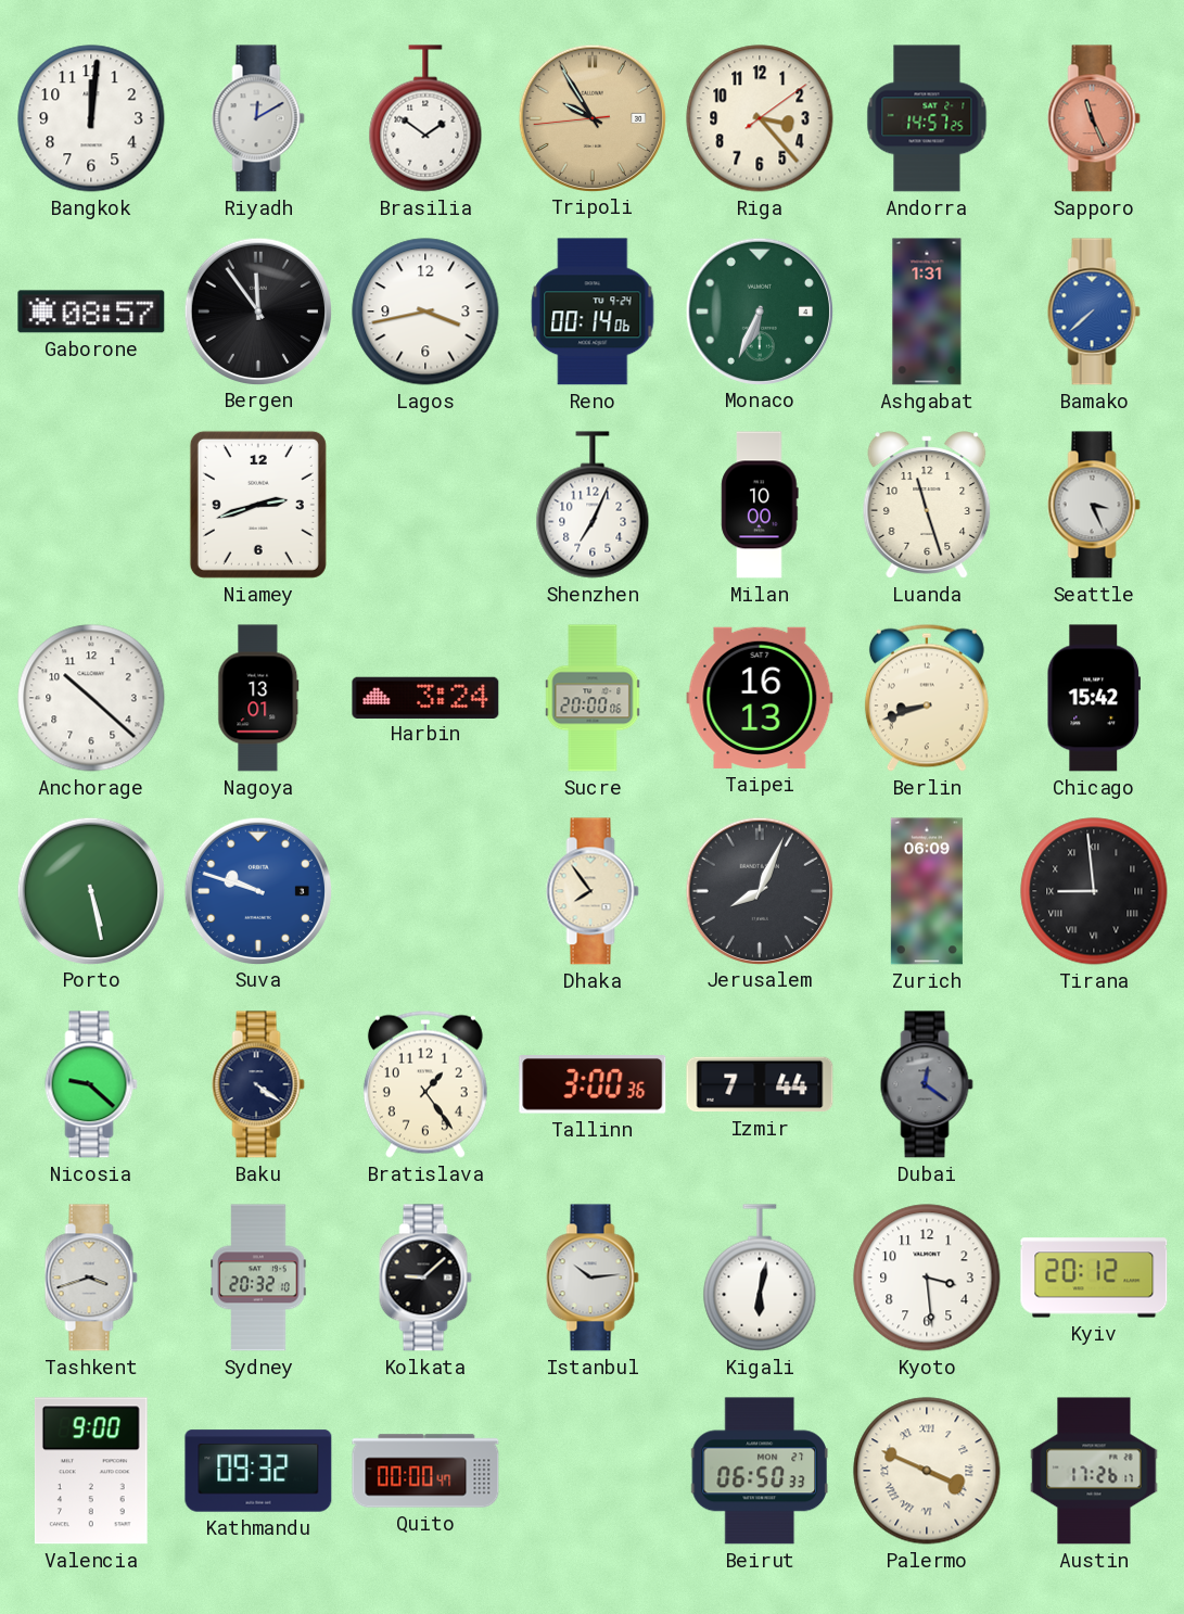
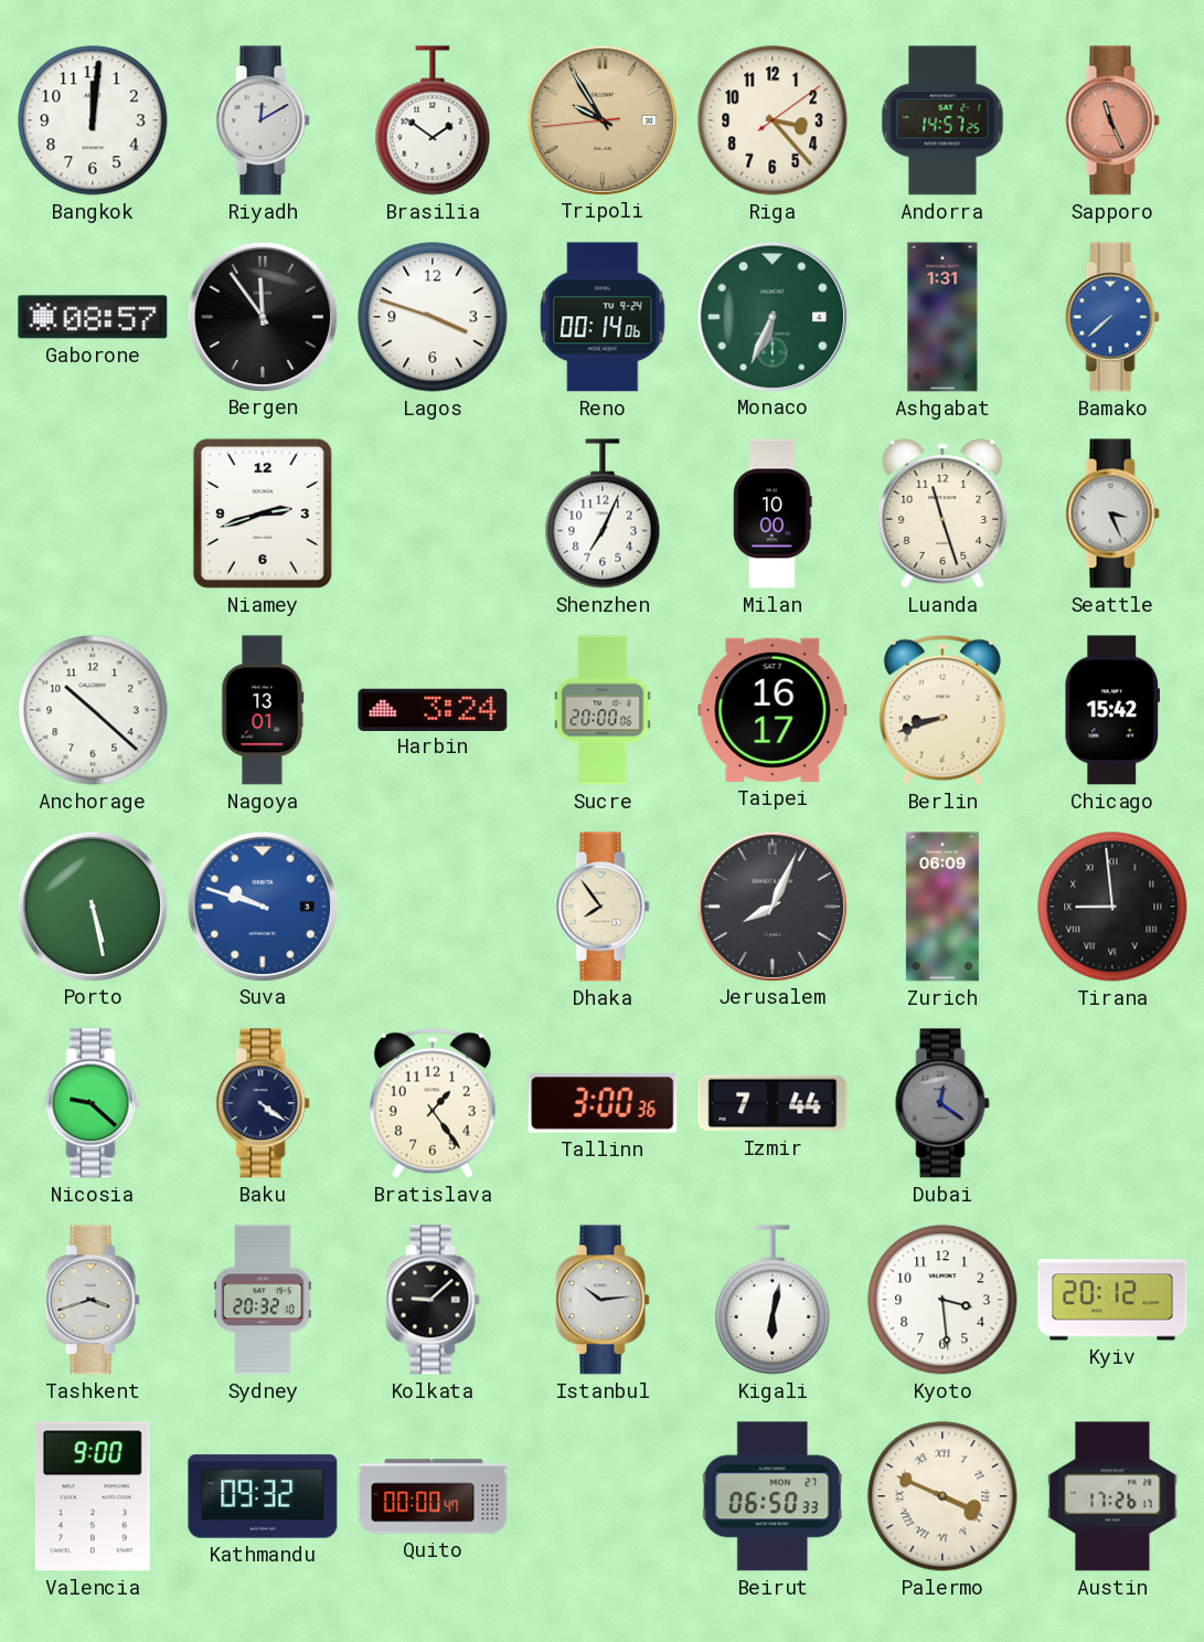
Lagos: 3:43 -> 3:48 (433, 317)
Taipei: 16:13 -> 16:17 (773, 710)
